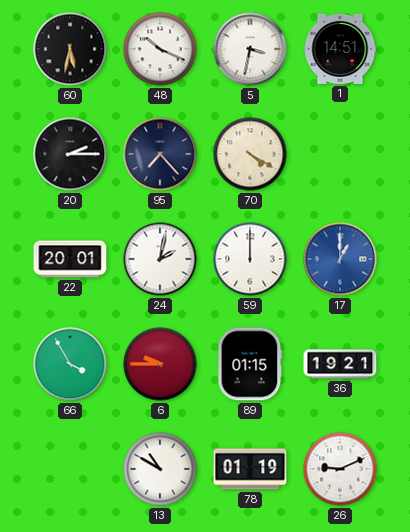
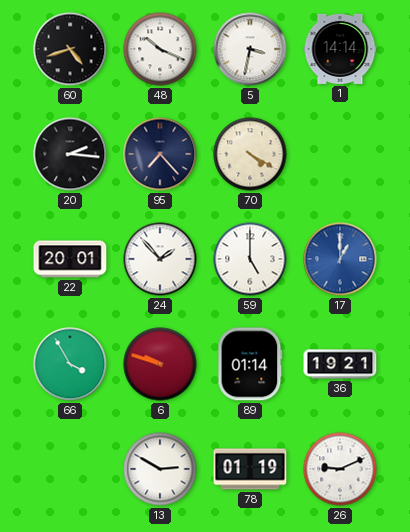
60: 5:32 -> 4:42 (70, 49)
1: 14:51 -> 14:14 (340, 49)
20: 2:15 -> 2:16 (70, 154)
24: 2:02 -> 1:53 (160, 259)
59: 12:00 -> 5:00 (250, 259)
6: 9:45 -> 9:48 (160, 364)
89: 01:15 -> 01:14 (250, 364)
13: 10:50 -> 2:50 (160, 469)
